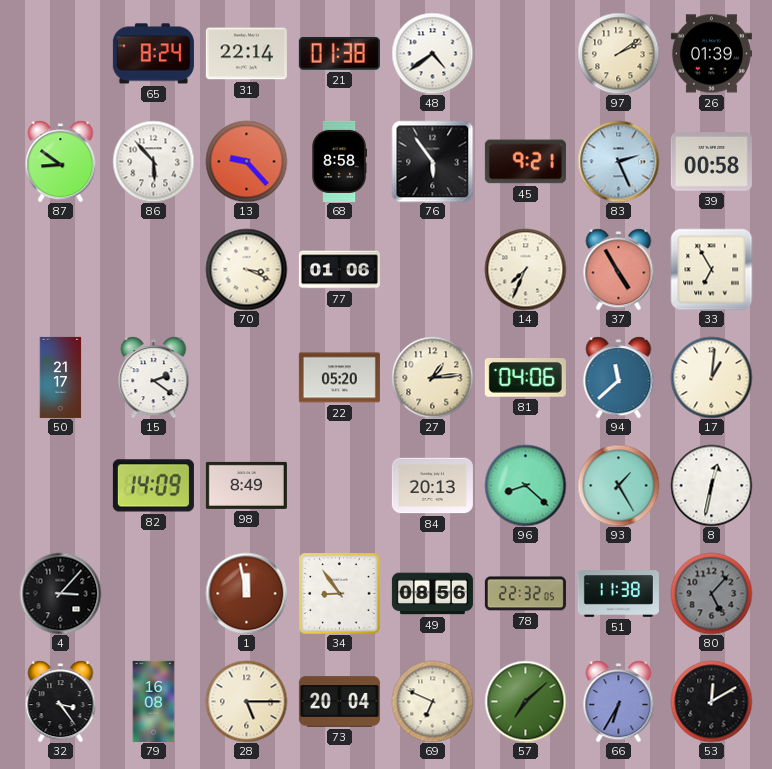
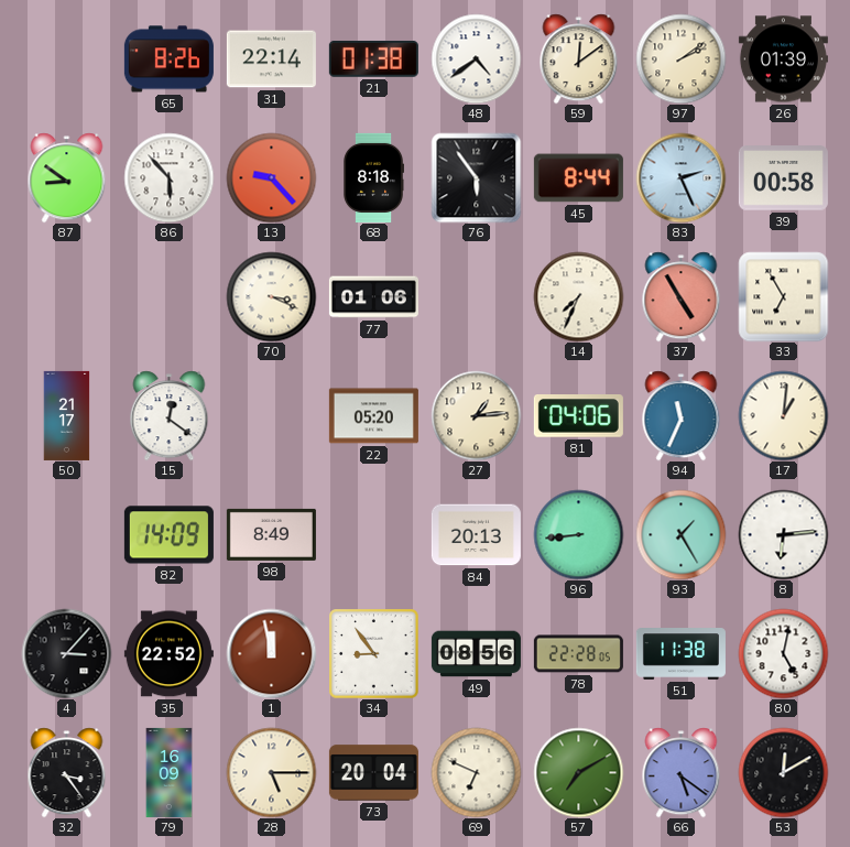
65: 8:24 -> 8:26 (168, 59)
59: none -> 12:09 (579, 58)
68: 8:58 -> 8:18 (373, 177)
45: 9:21 -> 8:44 (578, 178)
15: 2:21 -> 12:21 (170, 415)
94: 11:38 -> 11:34 (682, 415)
96: 8:22 -> 8:44 (578, 534)
8: 12:32 -> 6:14 (783, 534)
35: none -> 22:52 (168, 654)
78: 22:32 -> 22:28 (578, 654)
80: 5:07 -> 5:02 (783, 653)
80 dial: grey -> white (783, 653)
79: 16:08 -> 16:09 (170, 772)
57: 7:08 -> 7:10 (578, 772)
66: 6:35 -> 5:21 (682, 772)
